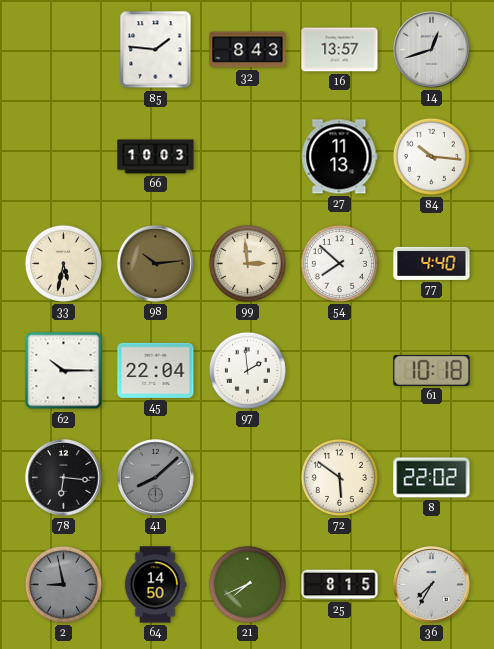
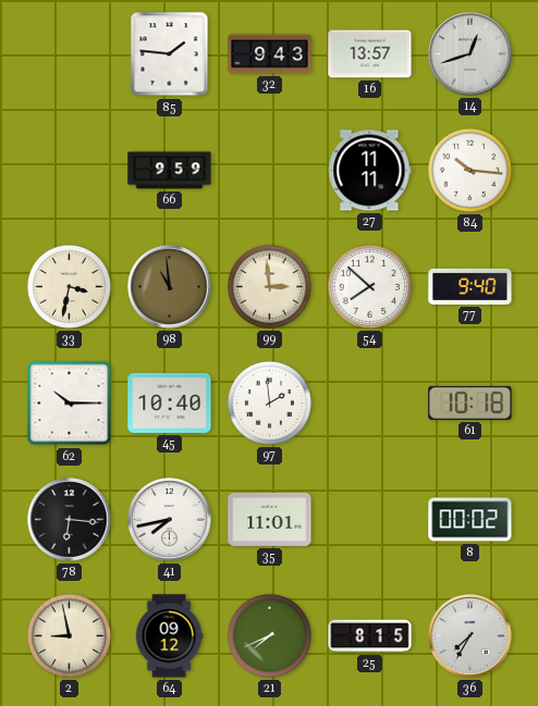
32: 8:43 -> 9:43 (270, 54)
66: 10:03 -> 9:59 (170, 171)
27: 11:13 -> 11:11 (370, 171)
33: 5:32 -> 3:32 (69, 286)
98: 10:14 -> 10:59 (170, 287)
77: 4:40 -> 9:40 (470, 286)
45: 22:04 -> 10:40 (170, 402)
41: 8:08 -> 7:43 (170, 520)
41 dial: grey -> white (170, 520)
35: none -> 11:01 (270, 519)
72: 5:51 -> none (339, 477)
8: 22:02 -> 00:02 (470, 520)
2 dial: grey -> cream (69, 635)
64: 14:50 -> 09:12 (169, 636)
